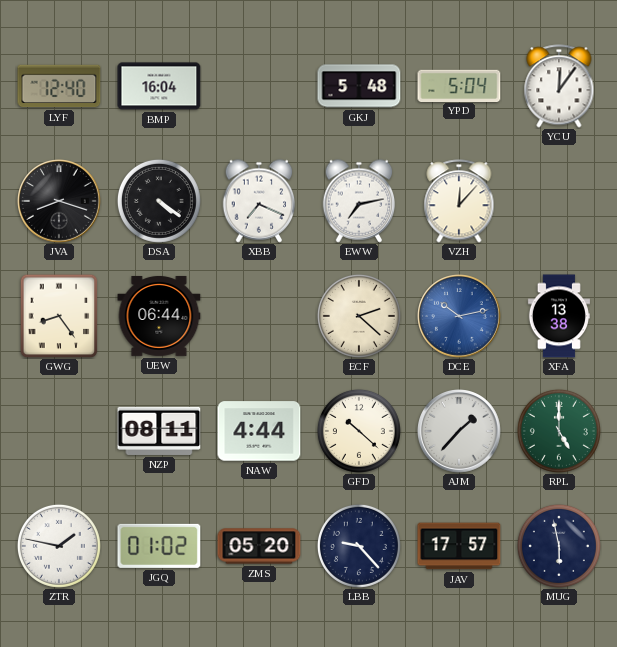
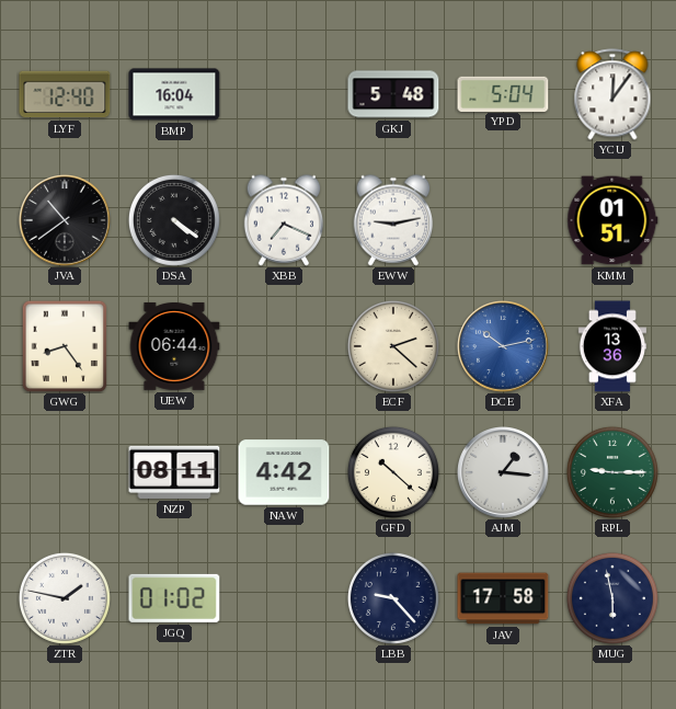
JVA: 8:18 -> 10:39 (66, 221)
EWW: 7:13 -> 9:13 (393, 220)
VZH: 12:07 -> none (459, 201)
KMM: none -> 01:51 (612, 220)
XFA: 13:38 -> 13:36 (612, 346)
NAW: 4:44 -> 4:42 (284, 472)
AJM: 1:37 -> 1:16 (504, 473)
RPL: 5:00 -> 9:15 (612, 472)
ZMS: 05:20 -> none (259, 546)
JAV: 17:57 -> 17:58 (503, 598)
